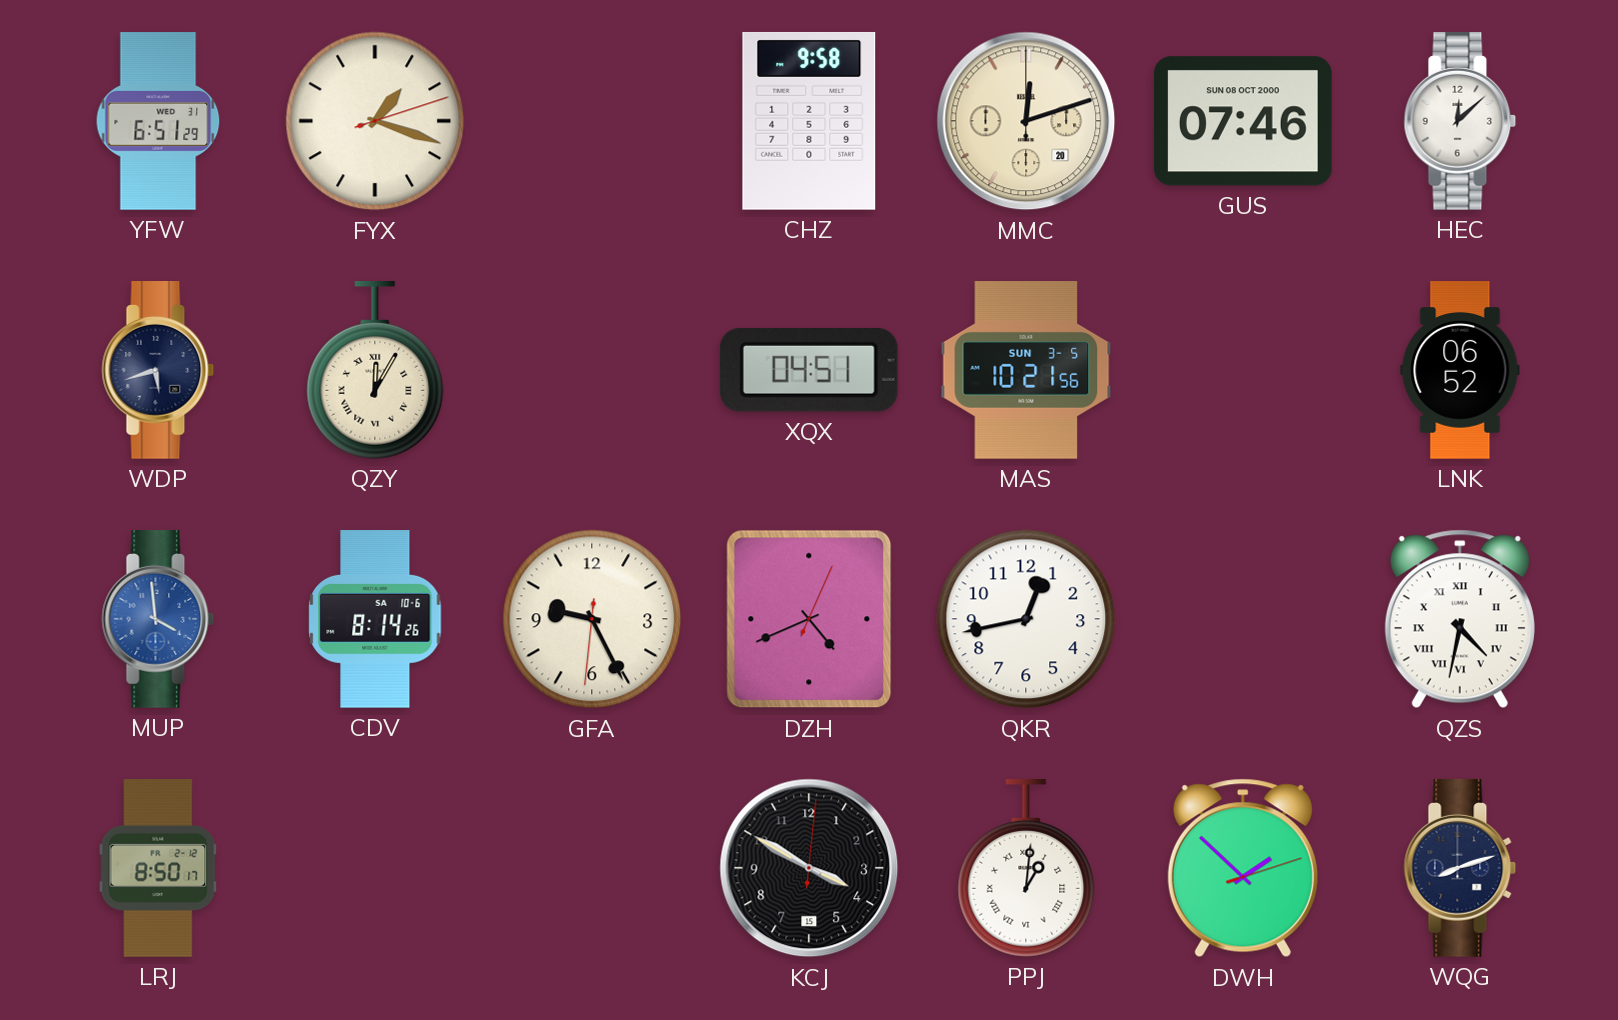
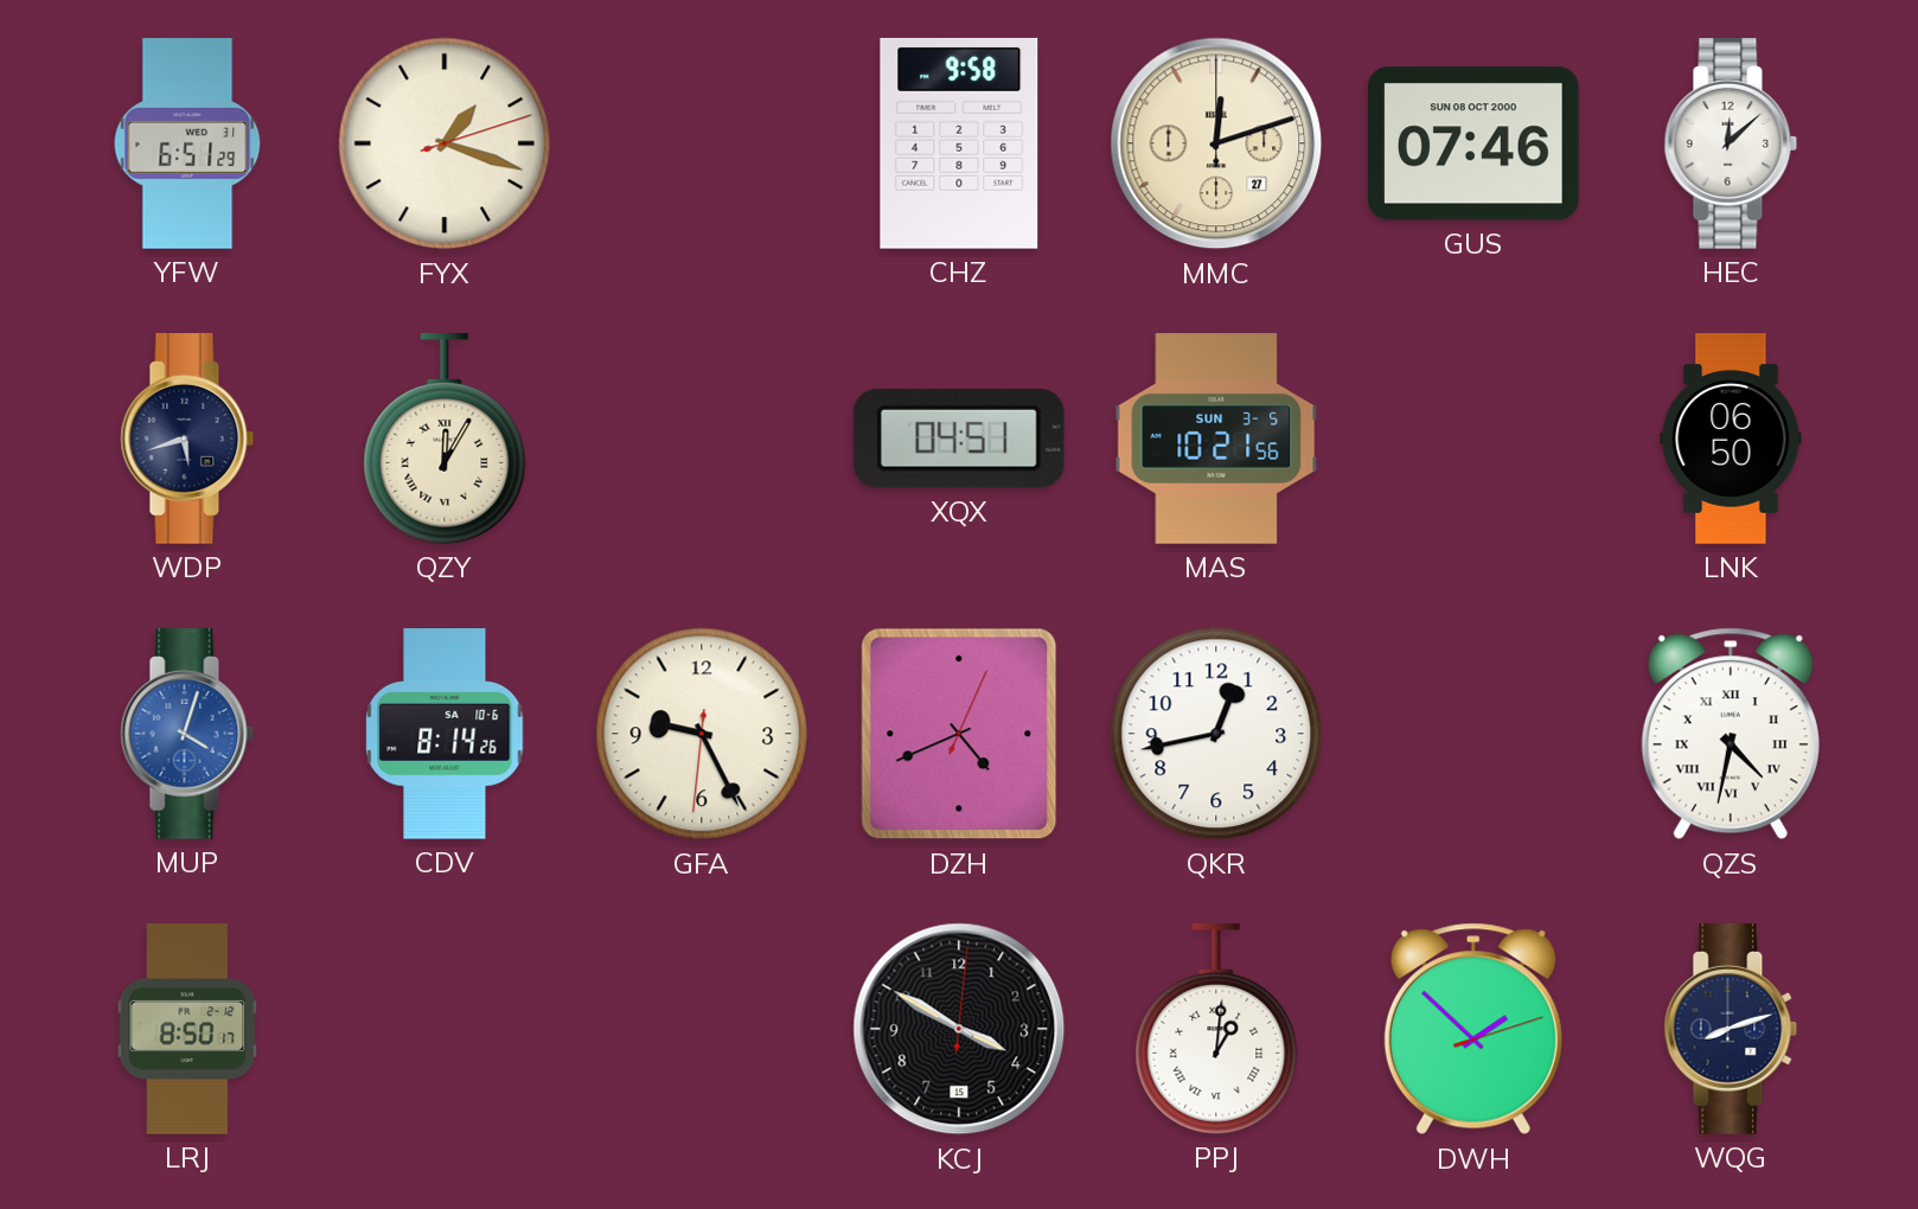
MMC date: 20 -> 27 (1216, 143)
LNK: 06:52 -> 06:50 (1731, 439)
MUP: 3:59 -> 4:03 (187, 735)
